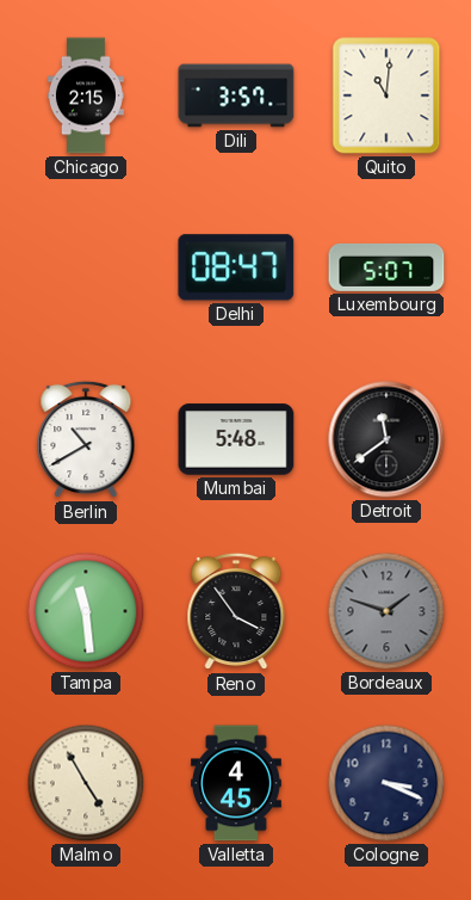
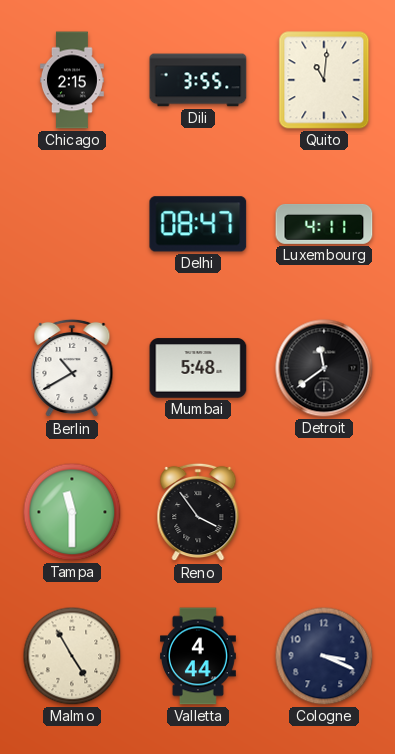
Dili: 3:57 -> 3:55 (198, 80)
Luxembourg: 5:07 -> 4:11 (324, 224)
Tampa: 11:29 -> 11:30 (72, 512)
Bordeaux: 1:48 -> none (386, 611)
Valletta: 4:45 -> 4:44 (198, 656)
